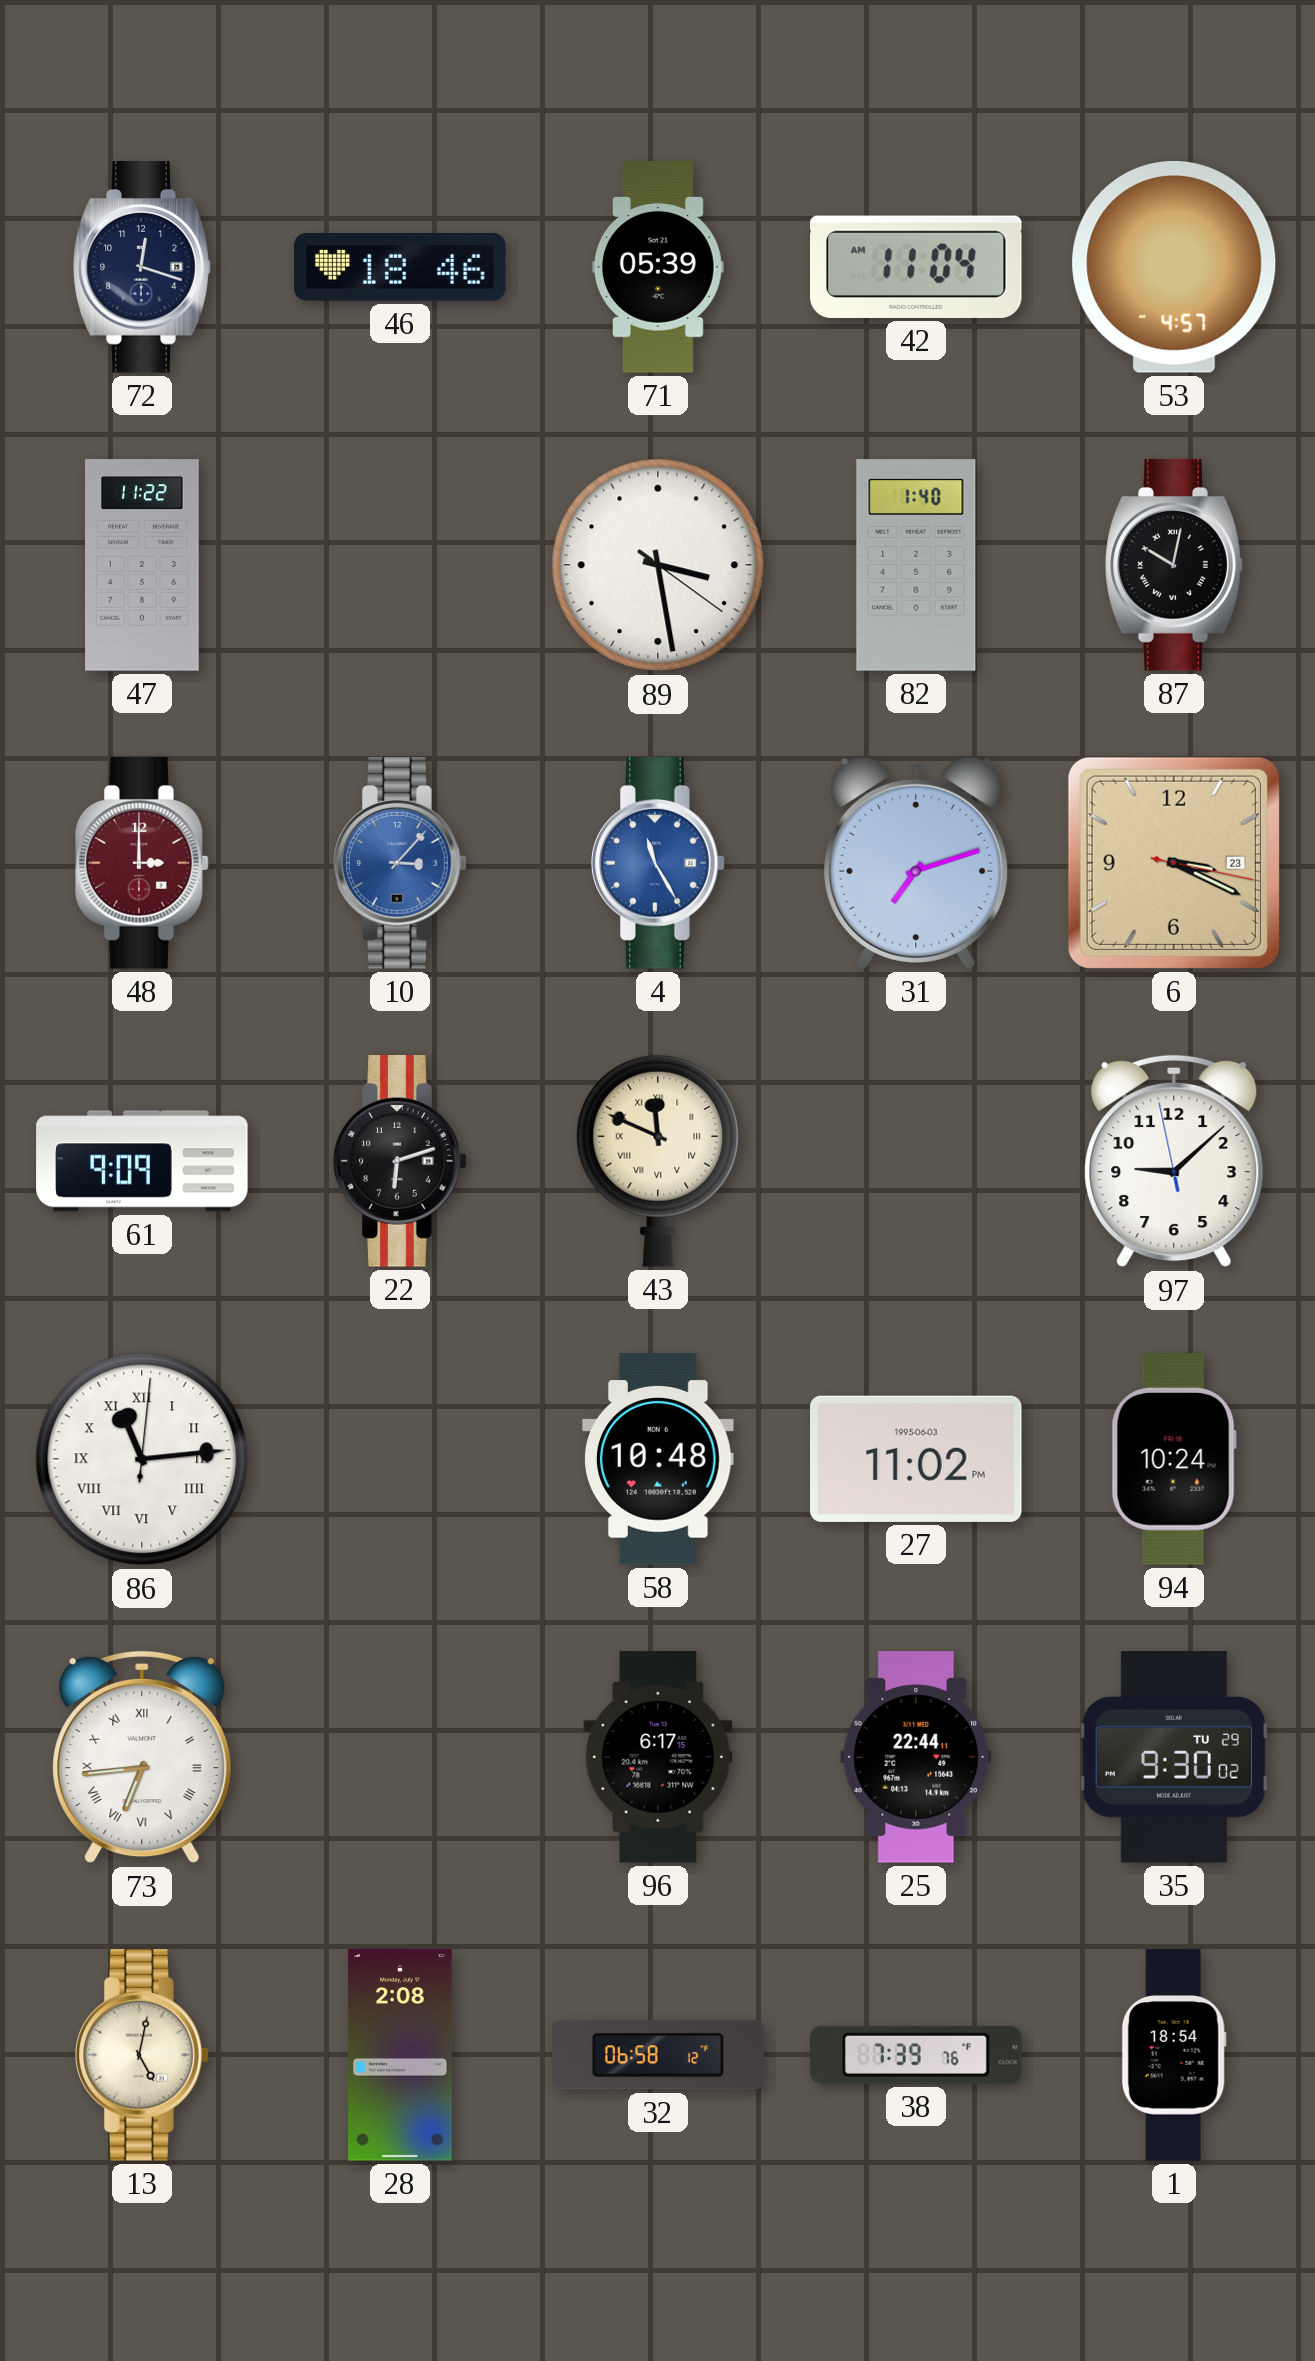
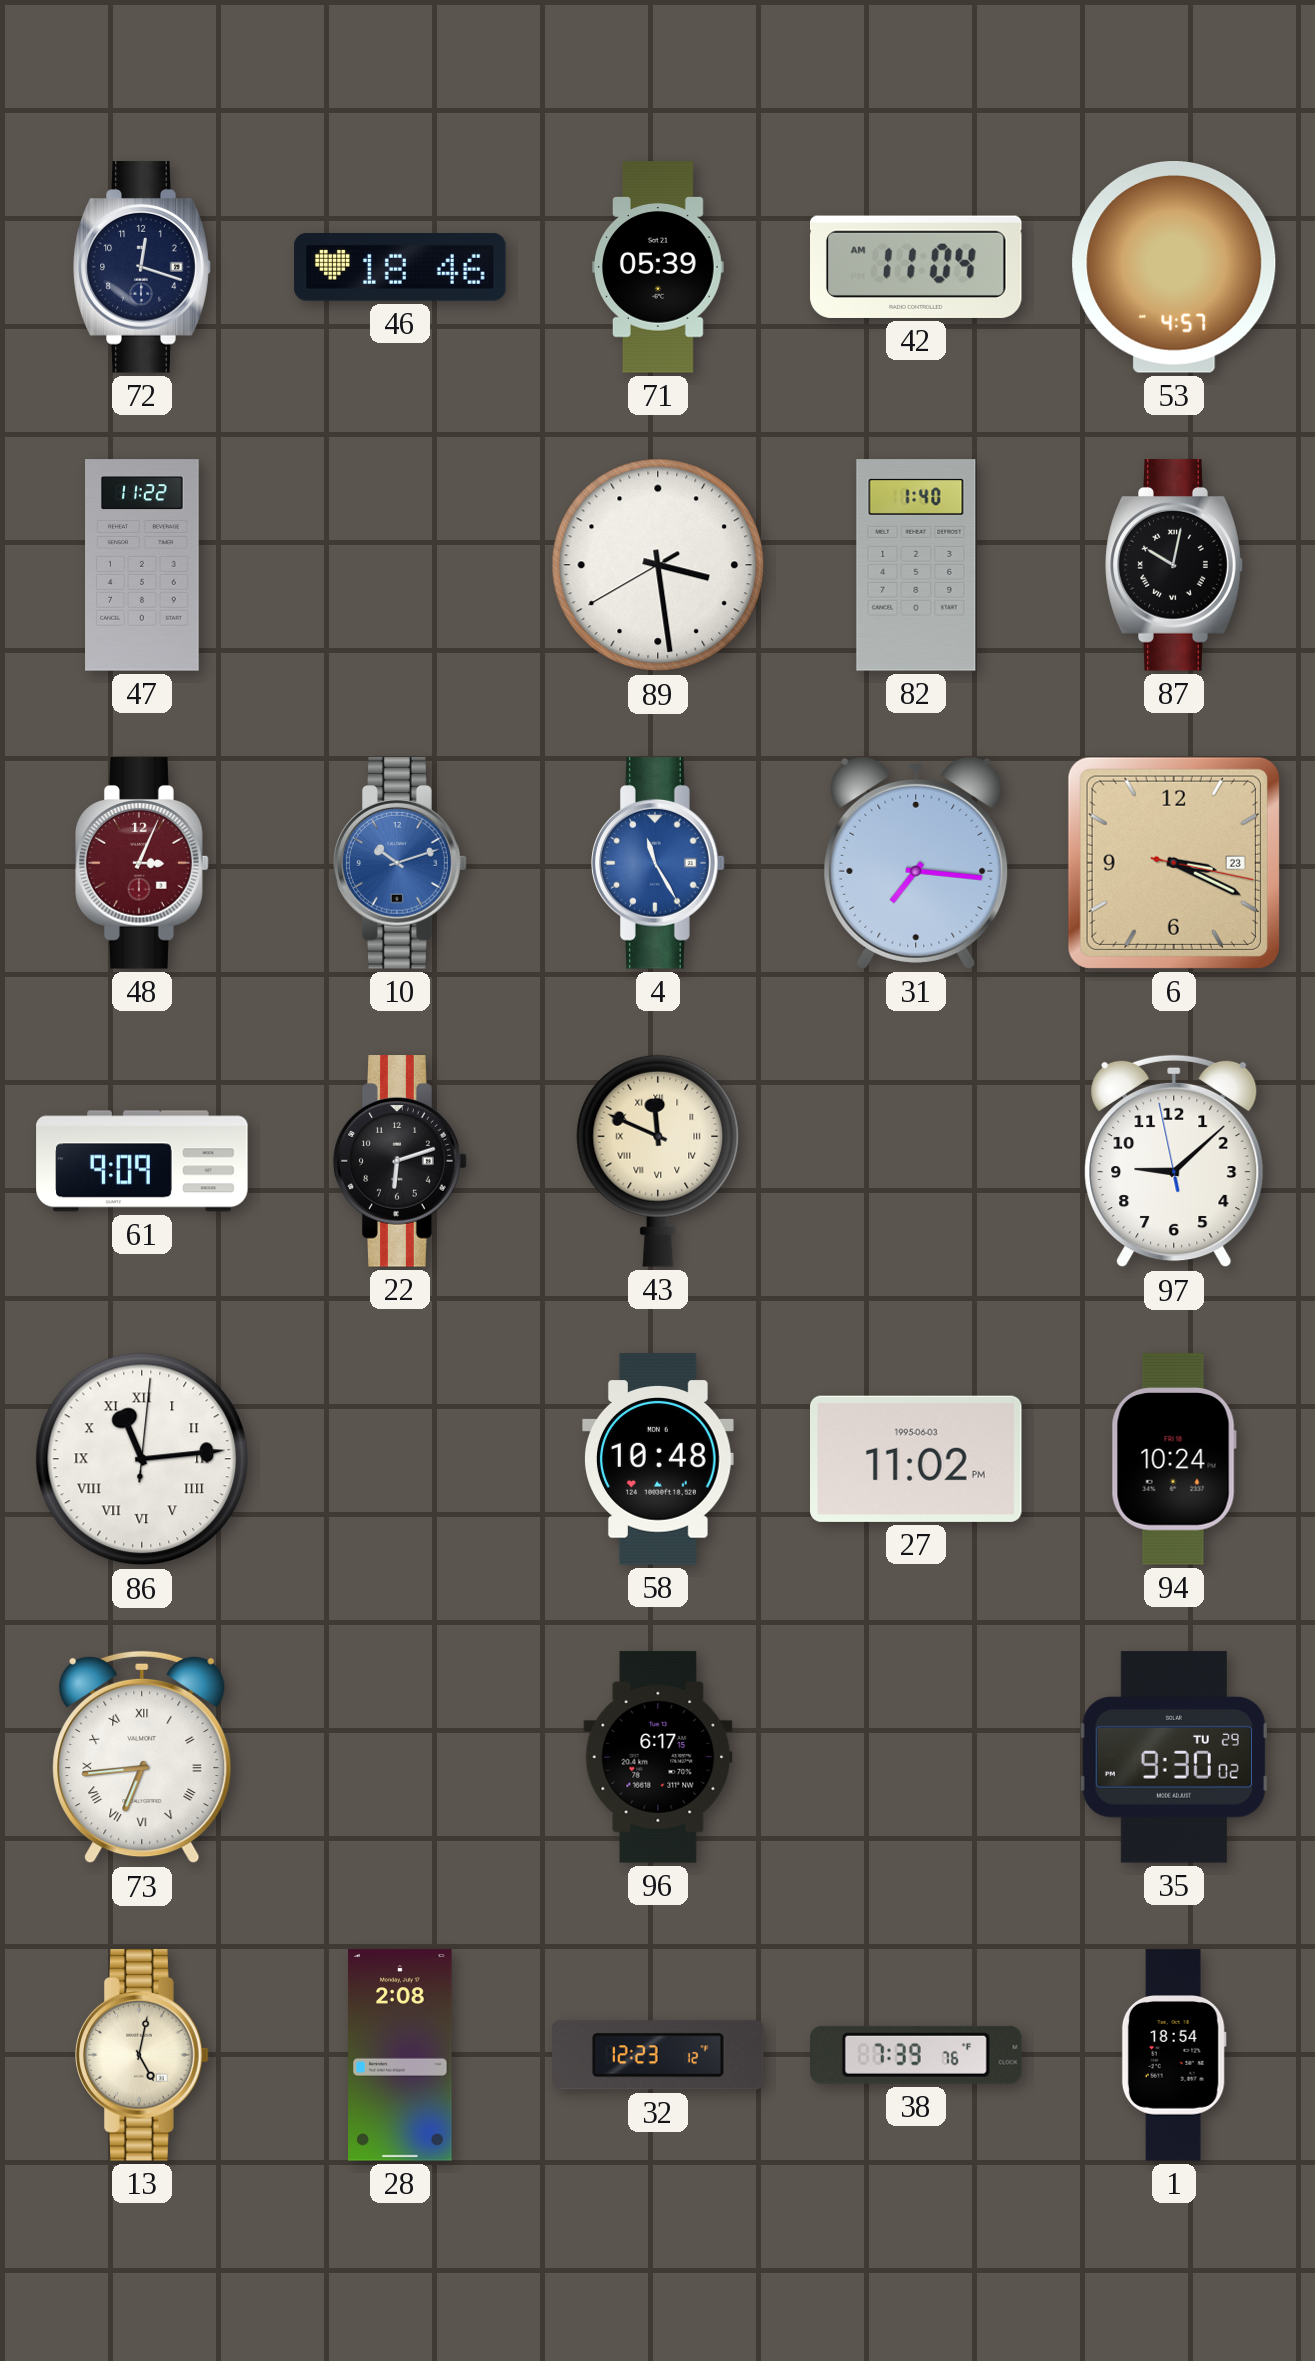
89: 3:28:21 -> 3:28:40 (658, 565)
48: 3:00 -> 3:04 (142, 863)
10: 3:07 -> 10:12 (400, 863)
31: 7:12 -> 7:16 (916, 863)
25: 22:44 -> none (916, 1757)
32: 06:58 -> 12:23 (658, 2055)
